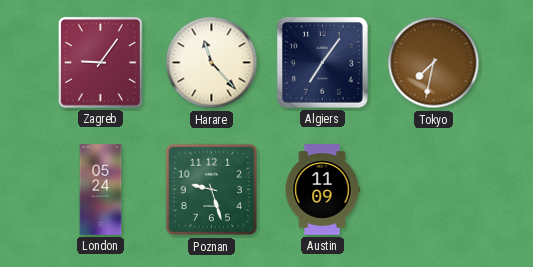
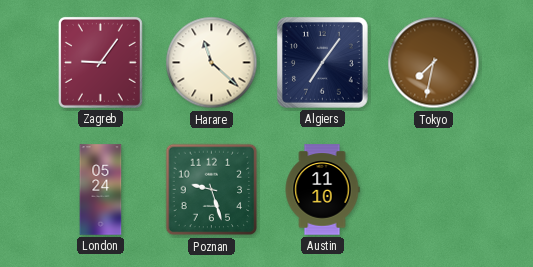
Harare: 11:23 -> 11:22 (212, 63)
Austin: 11:09 -> 11:10 (322, 190)
